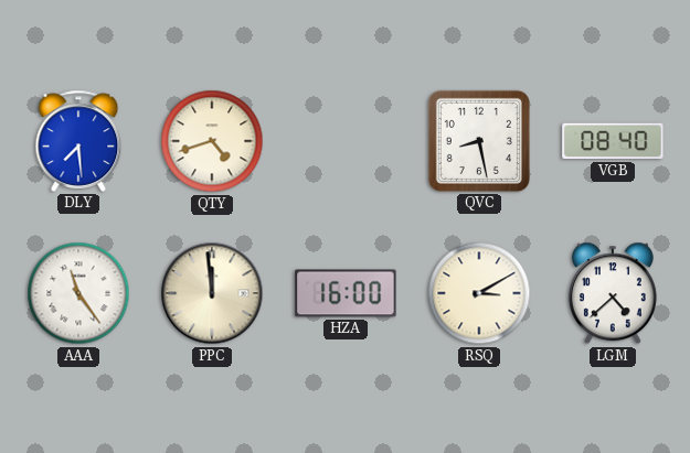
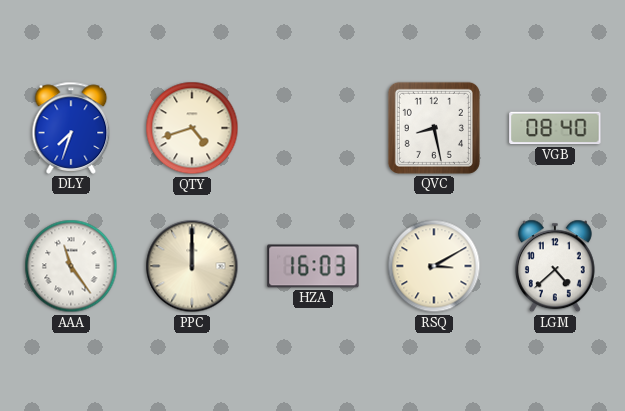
DLY: 7:29 -> 7:33 (71, 128)
PPC: 11:59 -> 12:00 (192, 266)
HZA: 16:00 -> 16:03 (313, 266)
